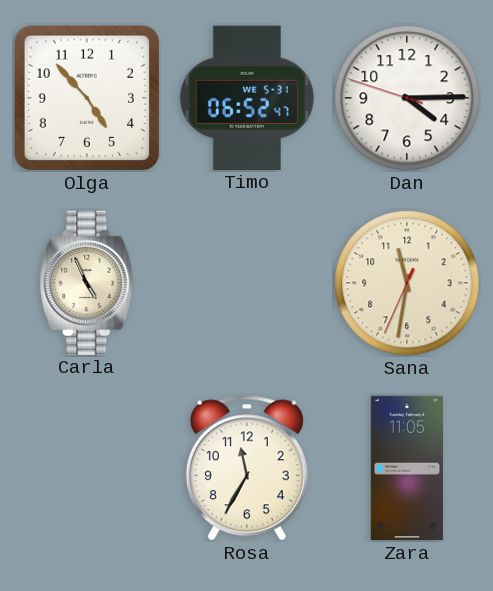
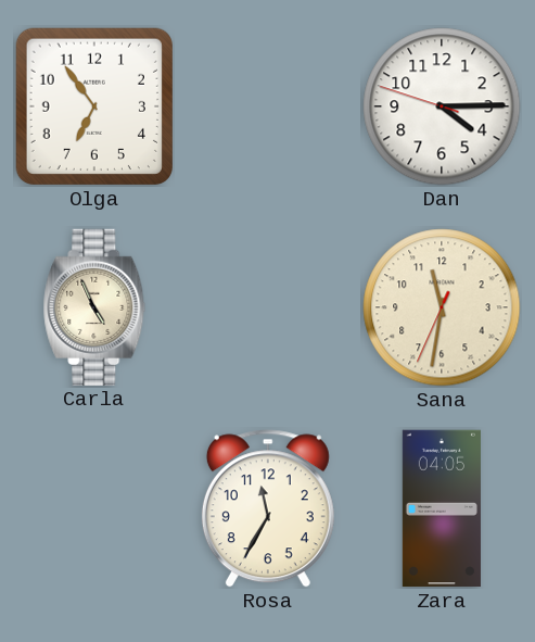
Olga: 4:53 -> 6:54 (94, 106)
Timo: 06:52 -> none (247, 97)
Zara: 11:05 -> 04:05 (442, 508)
